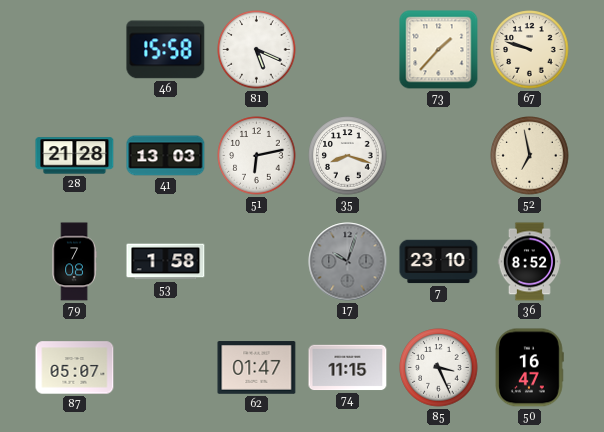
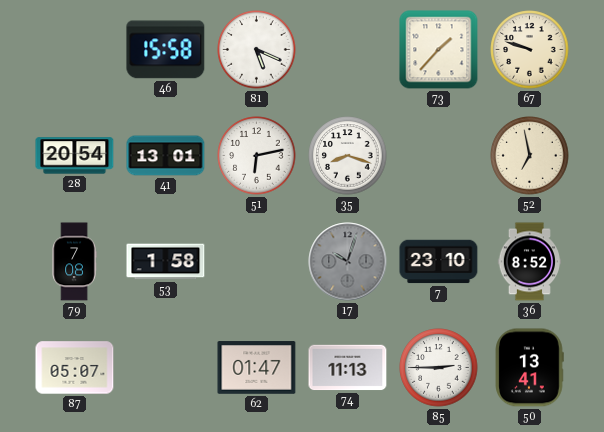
28: 21:28 -> 20:54 (75, 156)
41: 13:03 -> 13:01 (166, 156)
74: 11:15 -> 11:13 (348, 368)
85: 3:26 -> 2:45 (439, 368)
50: 16:47 -> 13:41 (529, 368)
